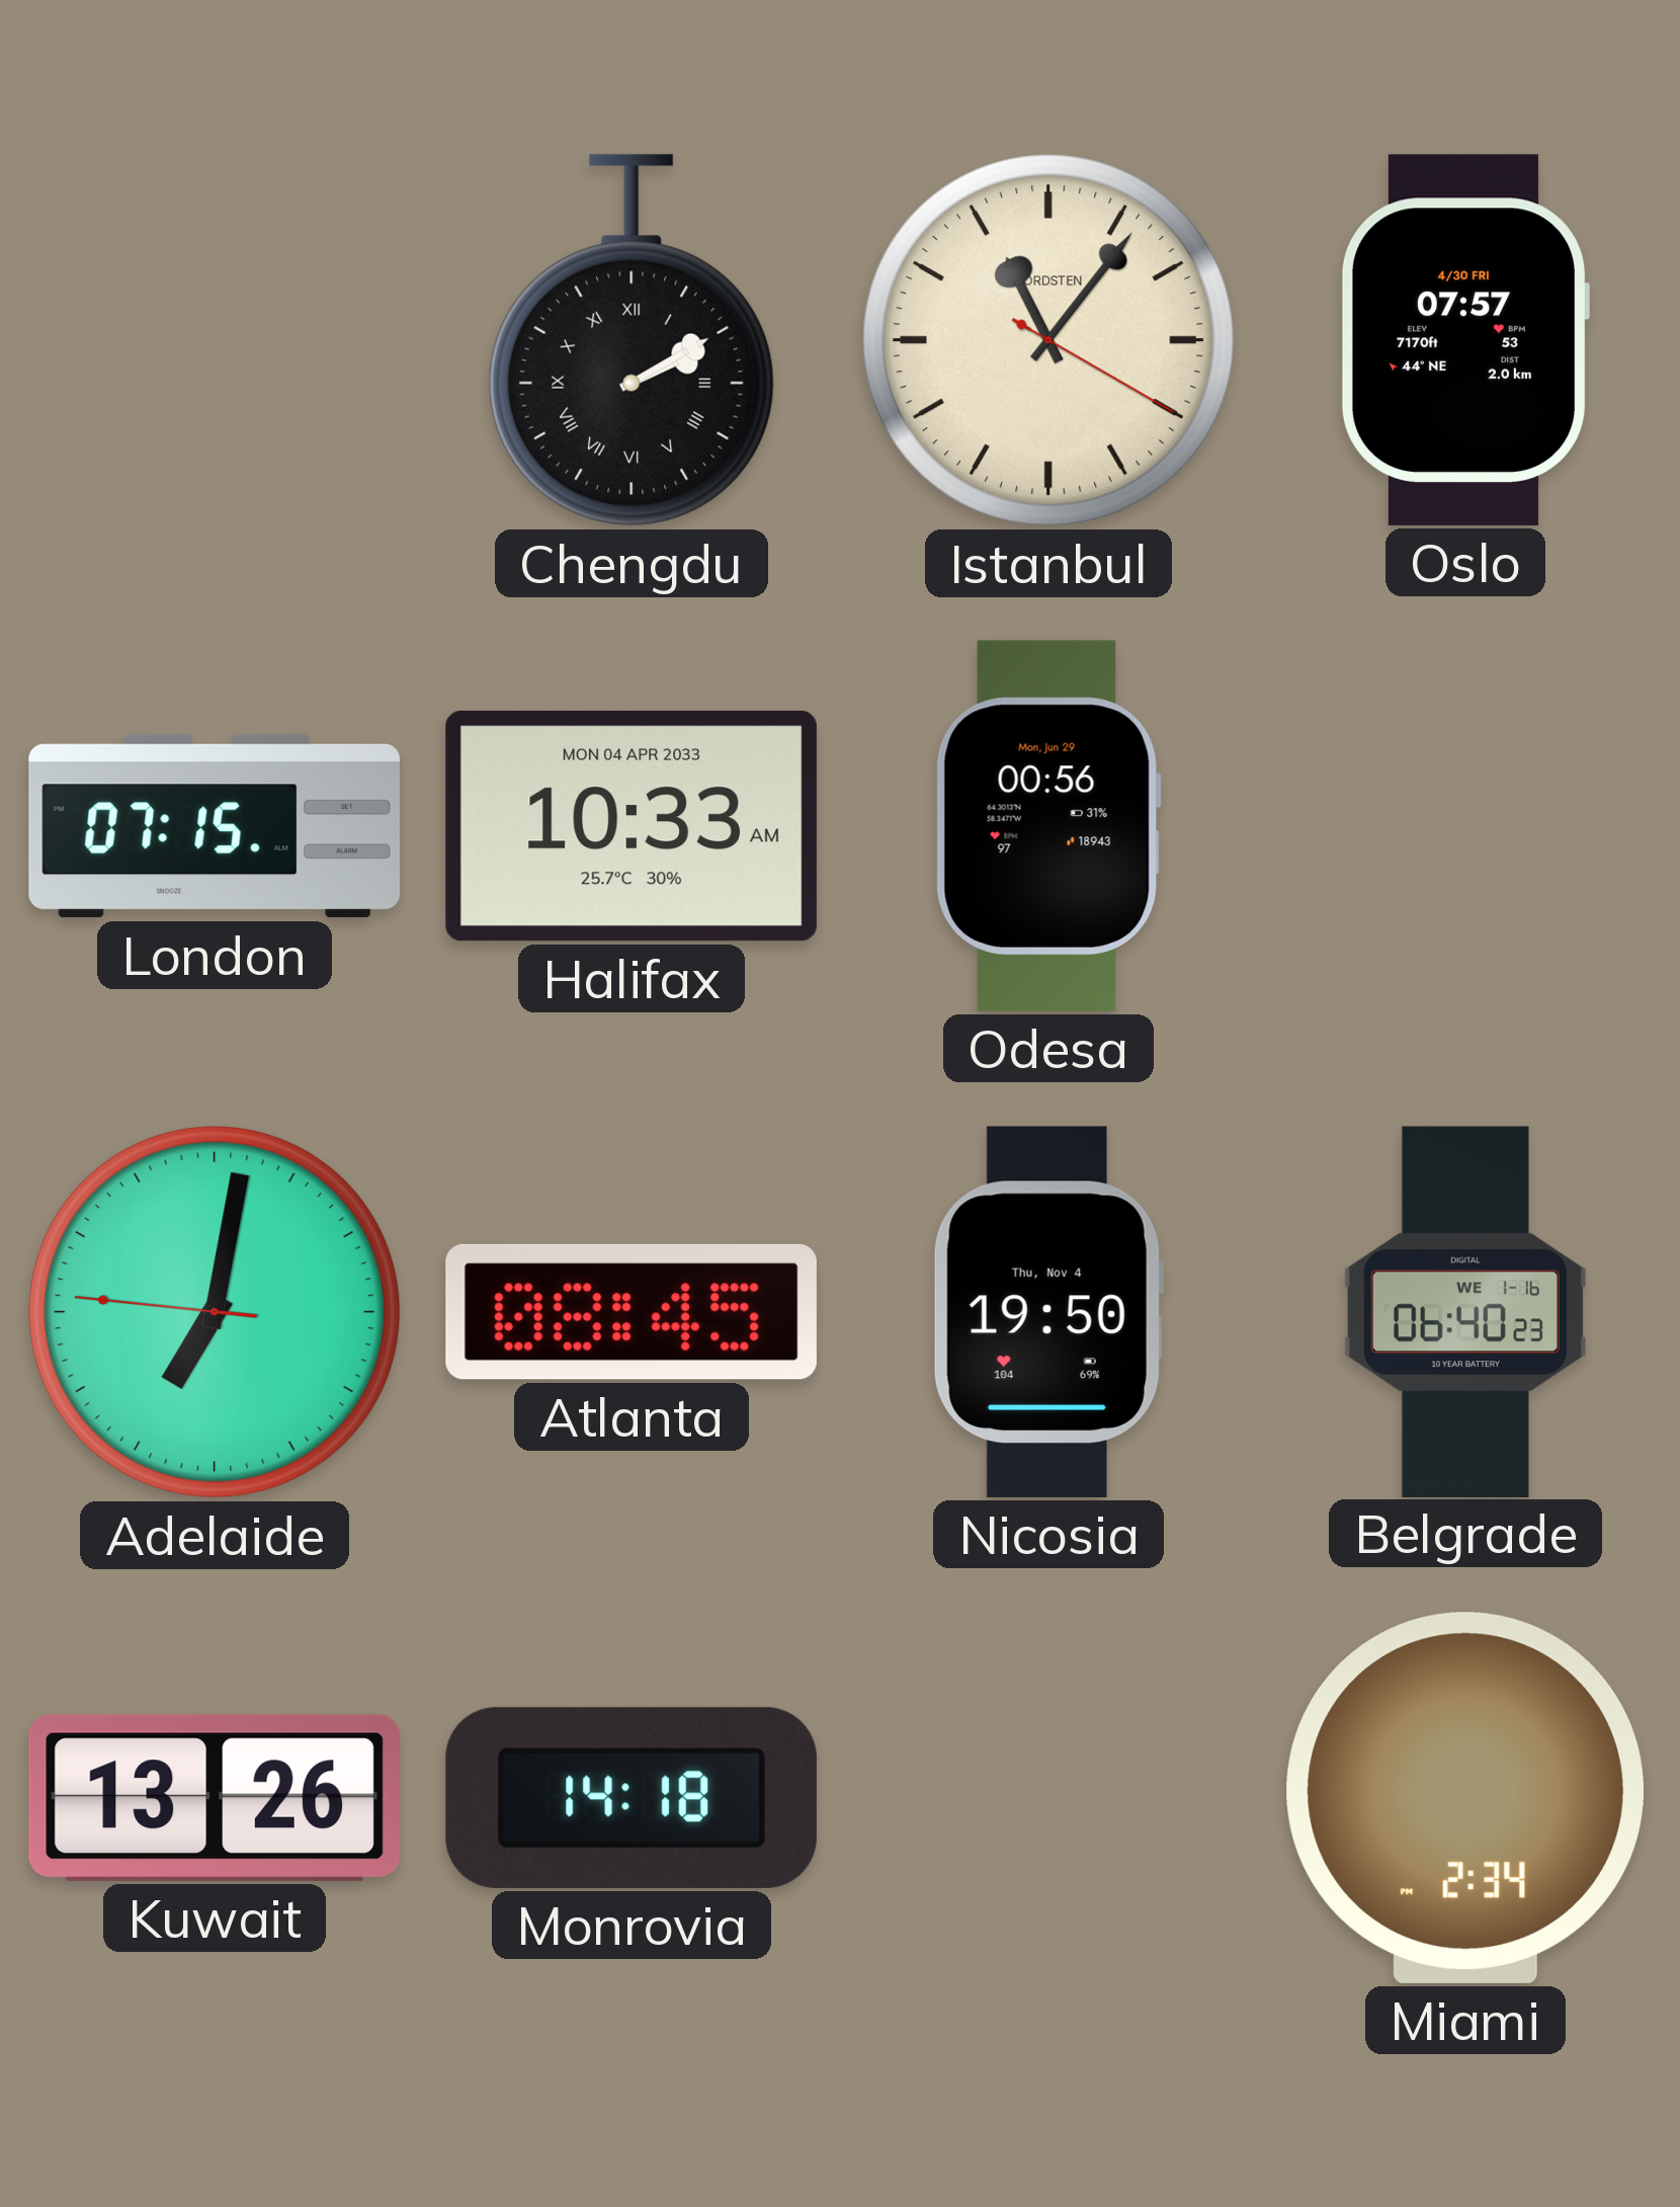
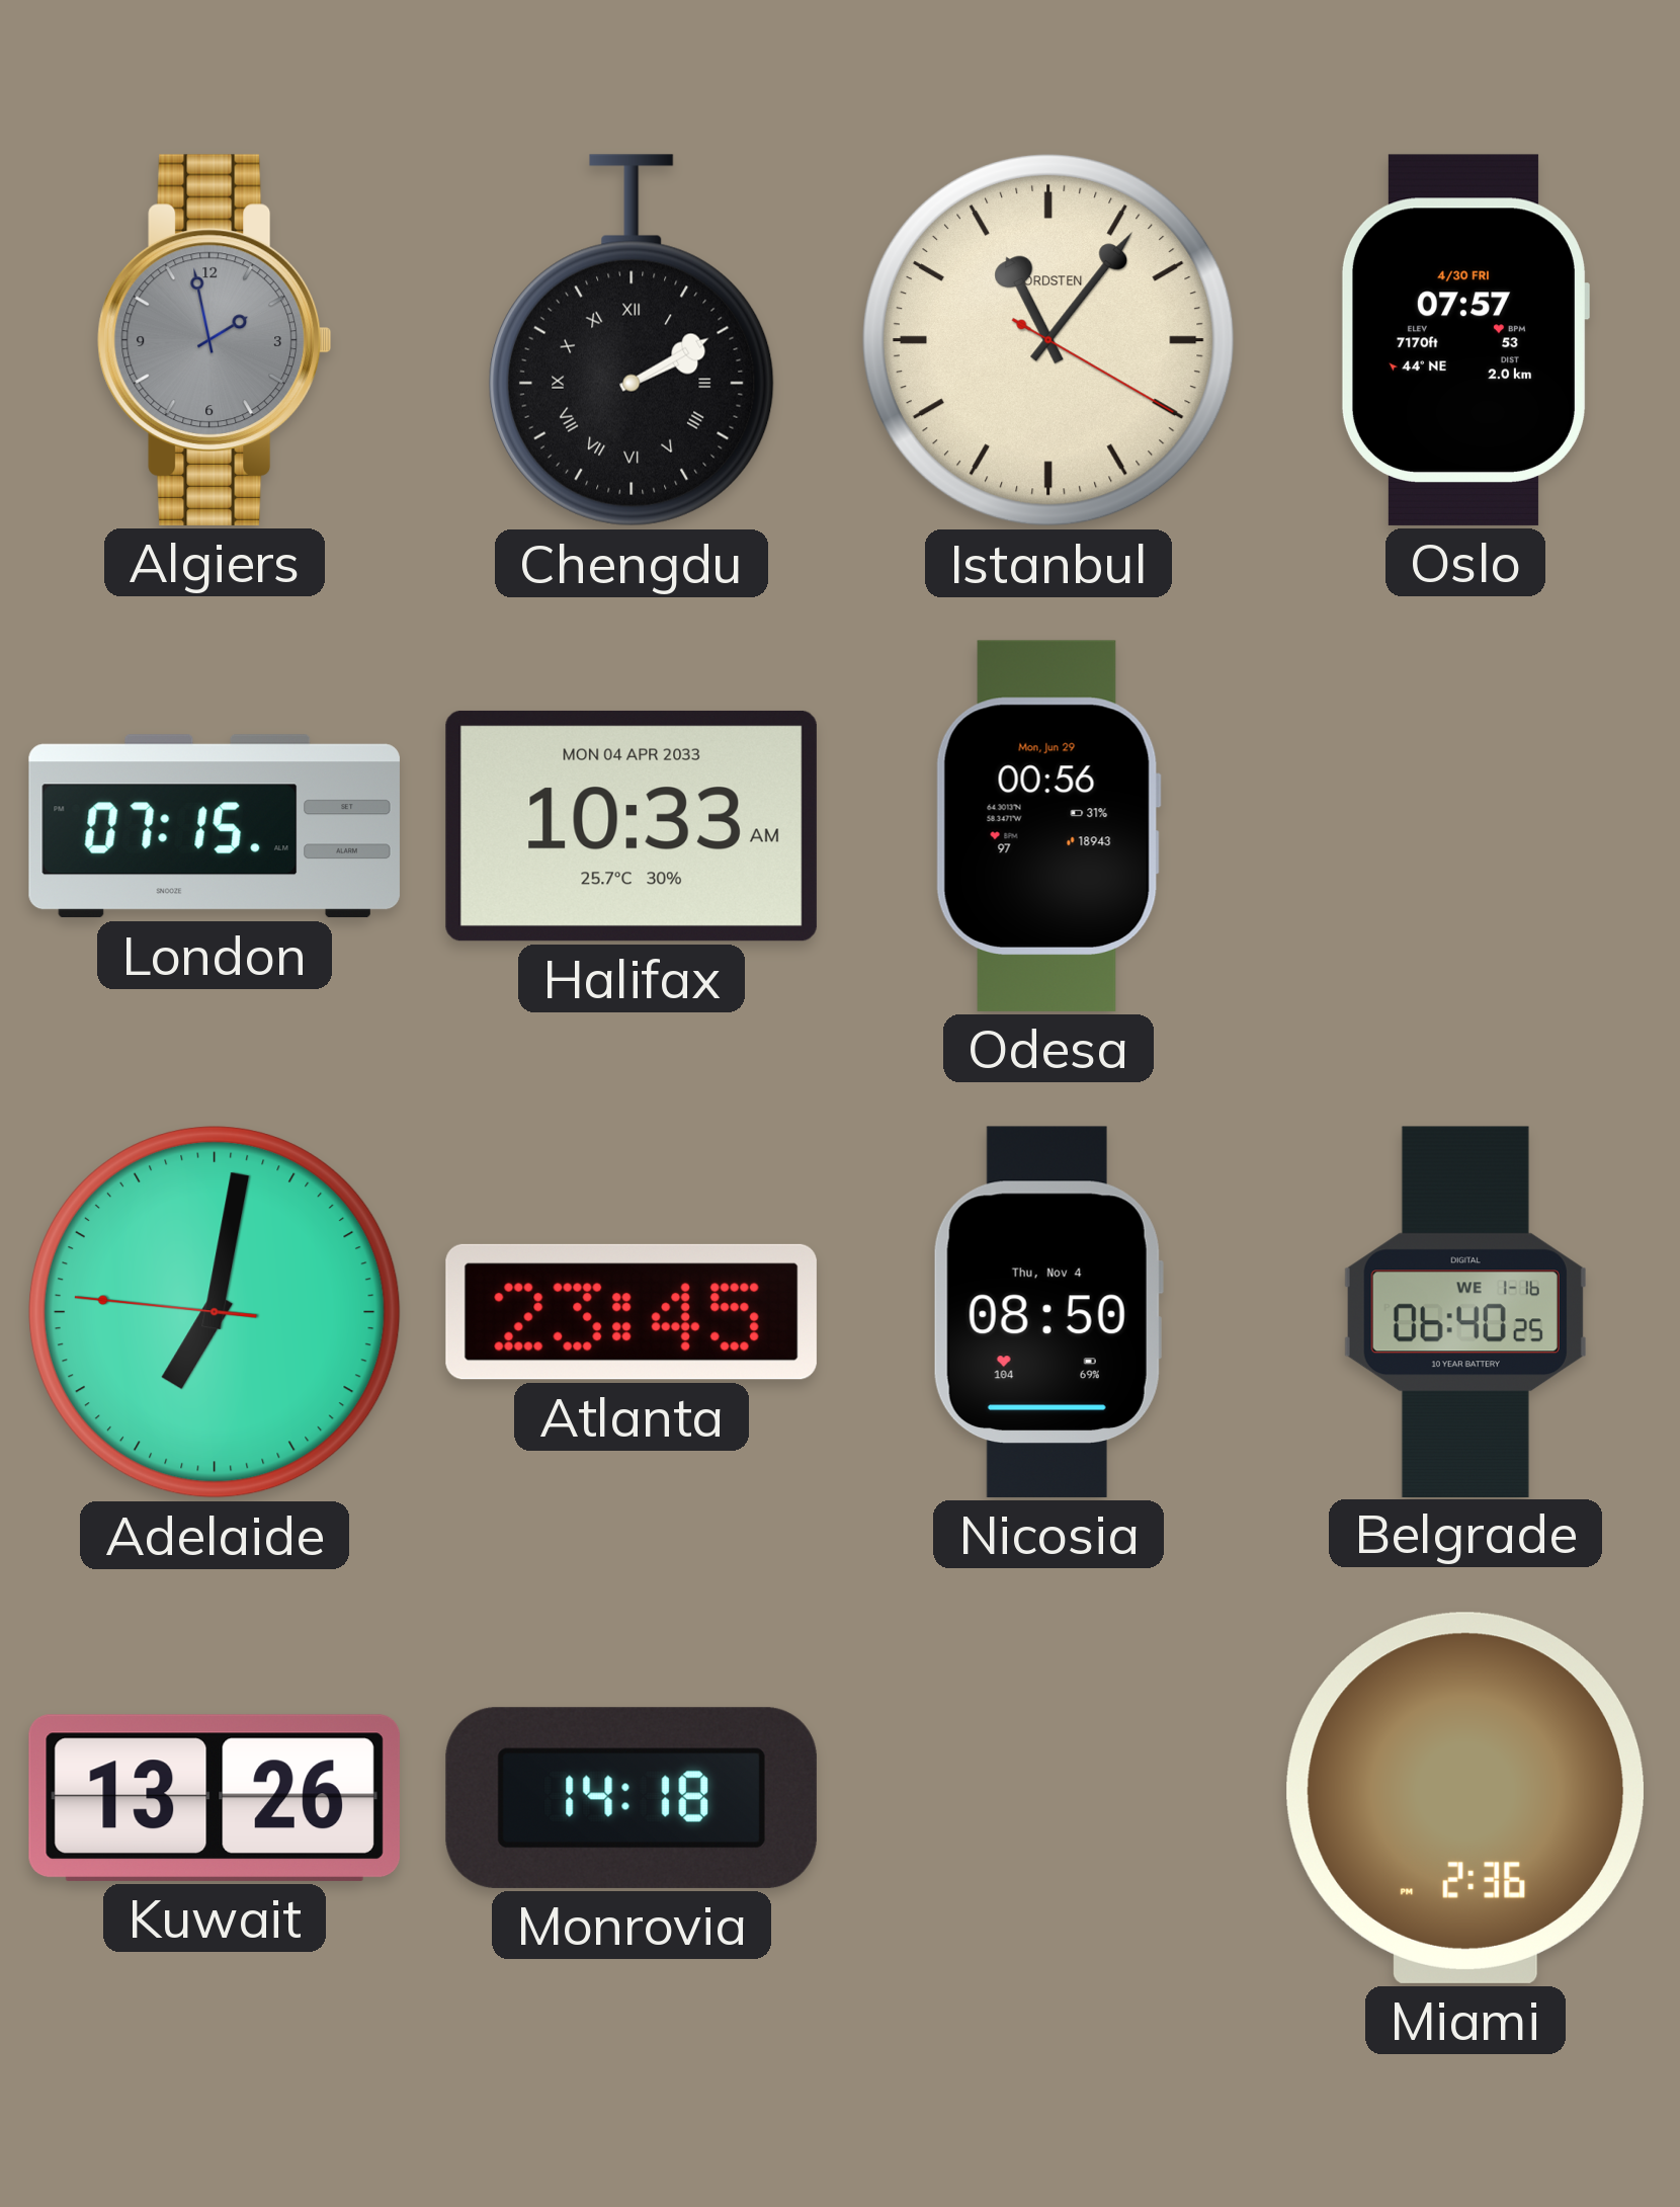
Algiers: none -> 1:58 (215, 340)
Atlanta: 08:45 -> 23:45 (632, 1312)
Nicosia: 19:50 -> 08:50 (1048, 1312)
Belgrade: 06:40:23 -> 06:40:25 (1465, 1311)
Miami: 2:34 -> 2:36 (1465, 1798)
